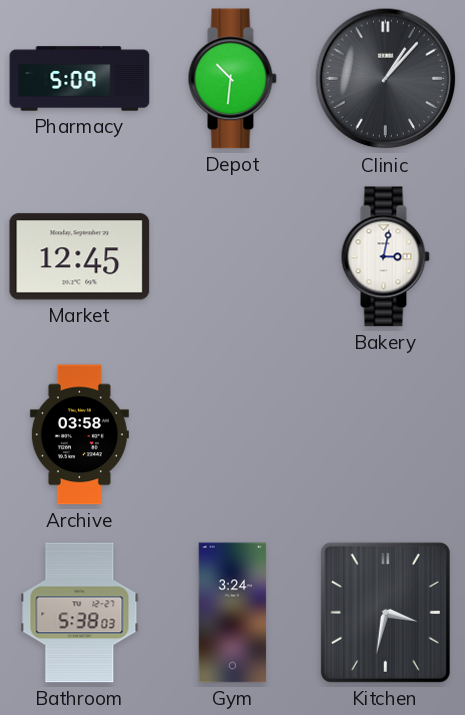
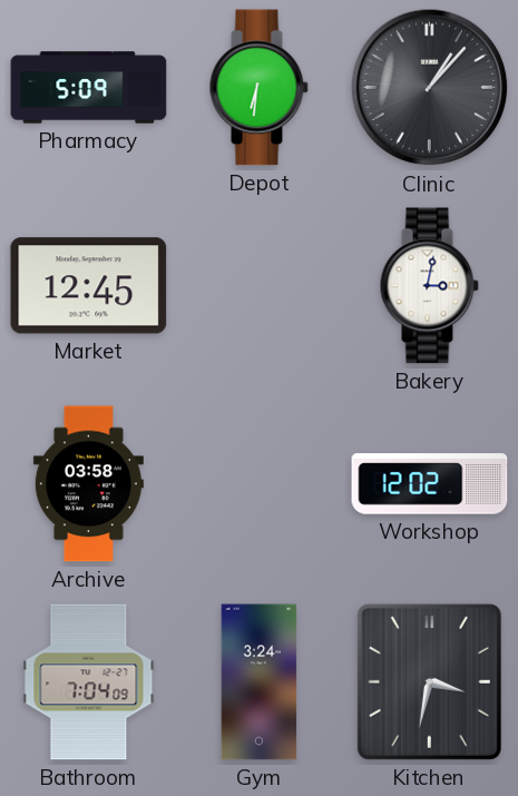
Depot: 10:31 -> 6:31 (258, 88)
Workshop: none -> 12:02 (430, 484)
Bathroom: 5:38 -> 7:04 (89, 682)
